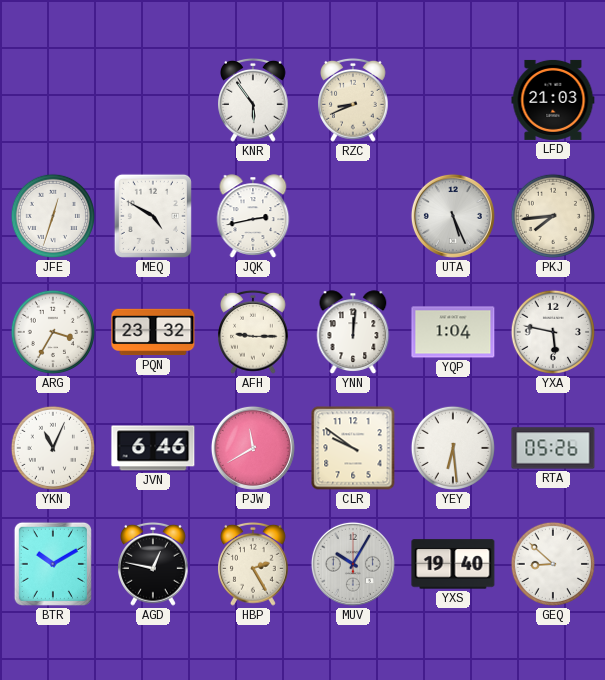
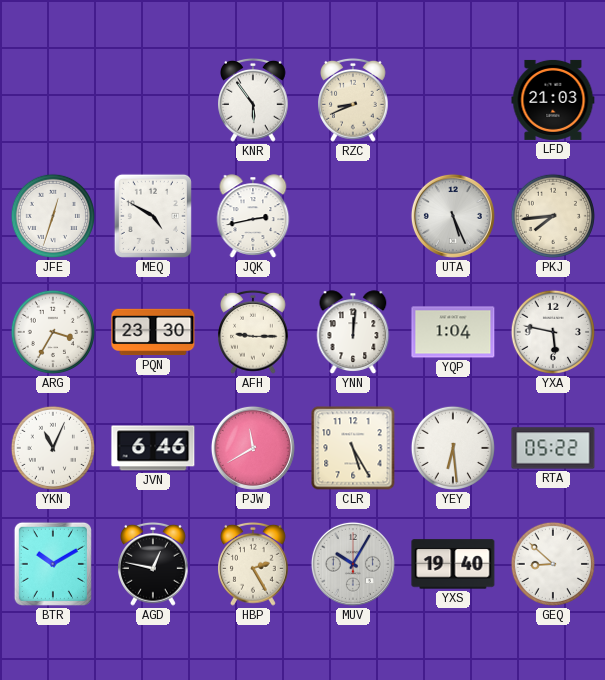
PQN: 23:32 -> 23:30 (153, 332)
CLR: 9:51 -> 5:25 (353, 448)
RTA: 05:26 -> 05:22 (553, 448)
